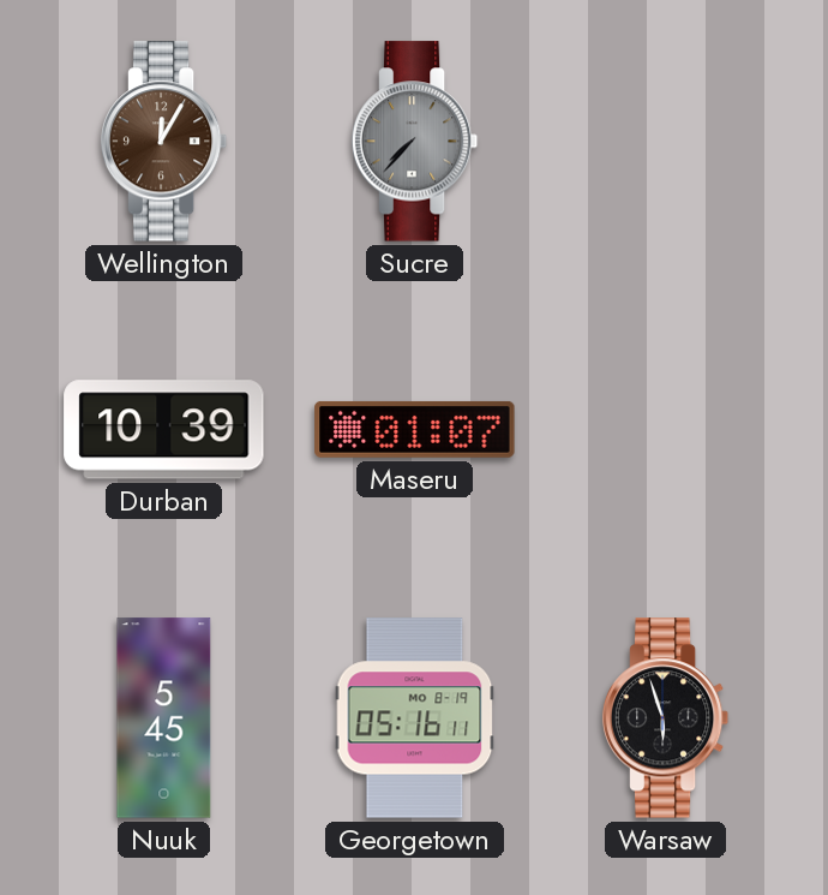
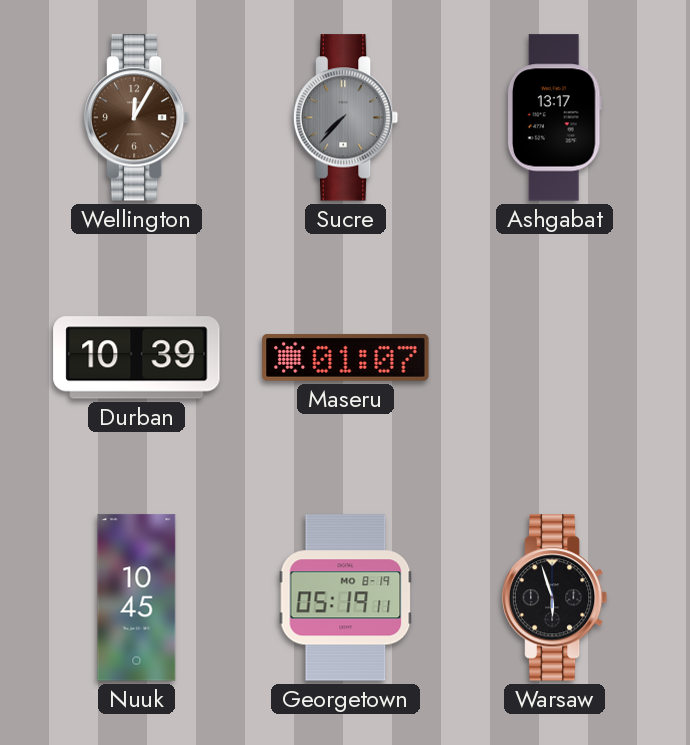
Ashgabat: none -> 13:17 (554, 118)
Nuuk: 5:45 -> 10:45 (137, 598)
Georgetown: 05:16 -> 05:19 (346, 598)
